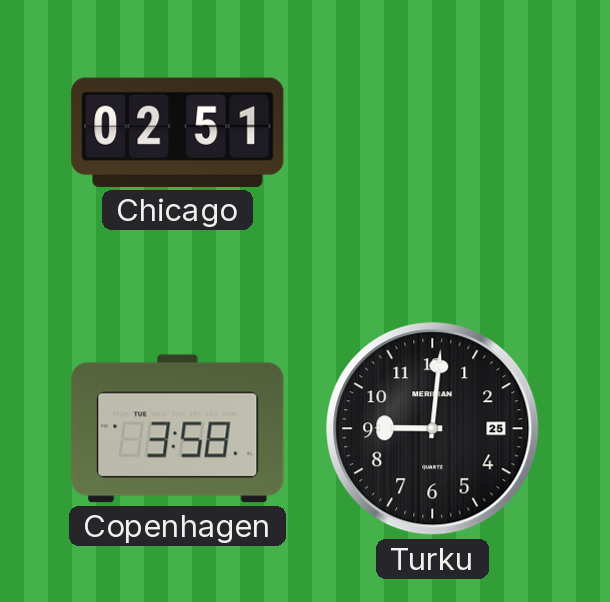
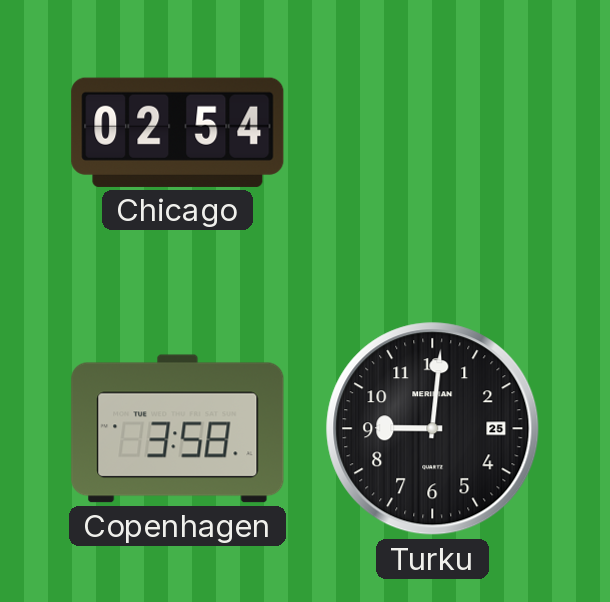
Chicago: 02:51 -> 02:54 (178, 132)
